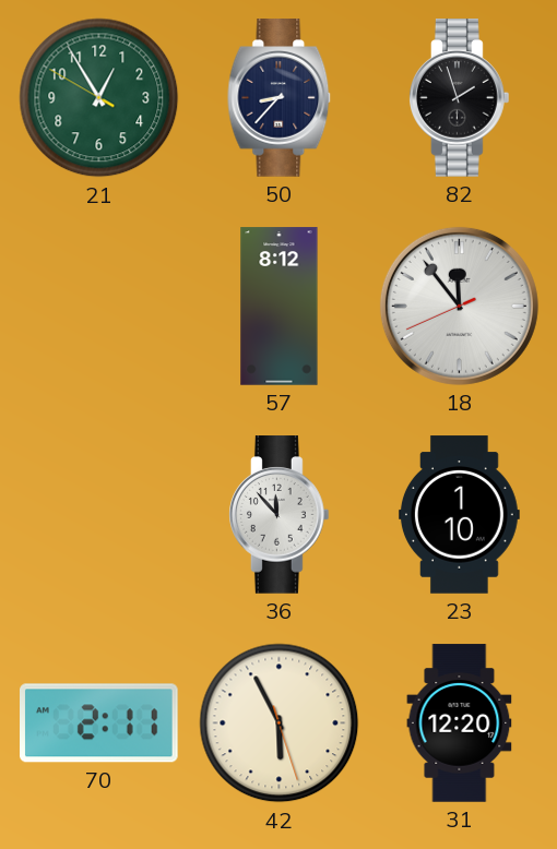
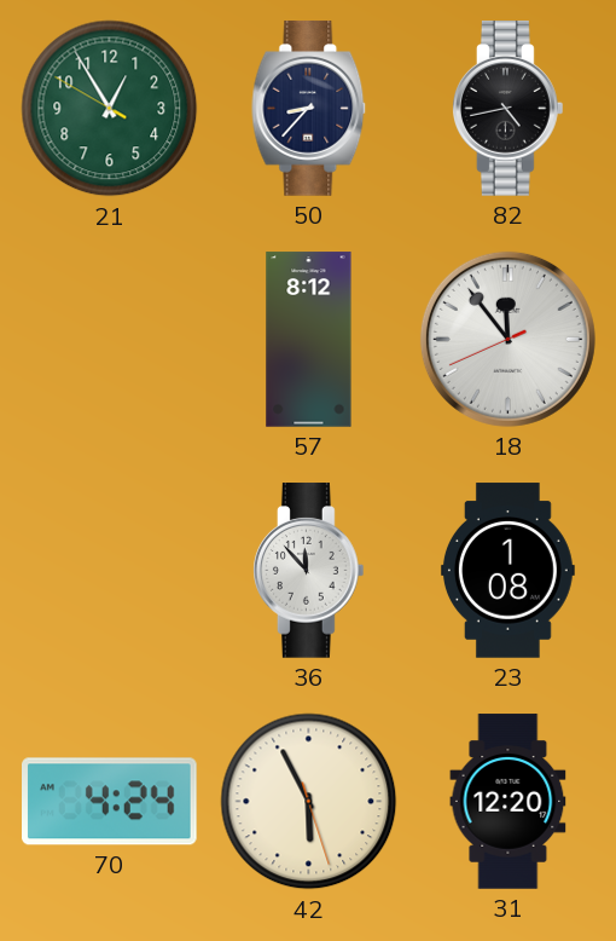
82: 1:57 -> 4:43 (509, 109)
23: 1:10 -> 1:08 (507, 571)
70: 2:11 -> 4:24 (110, 802)
